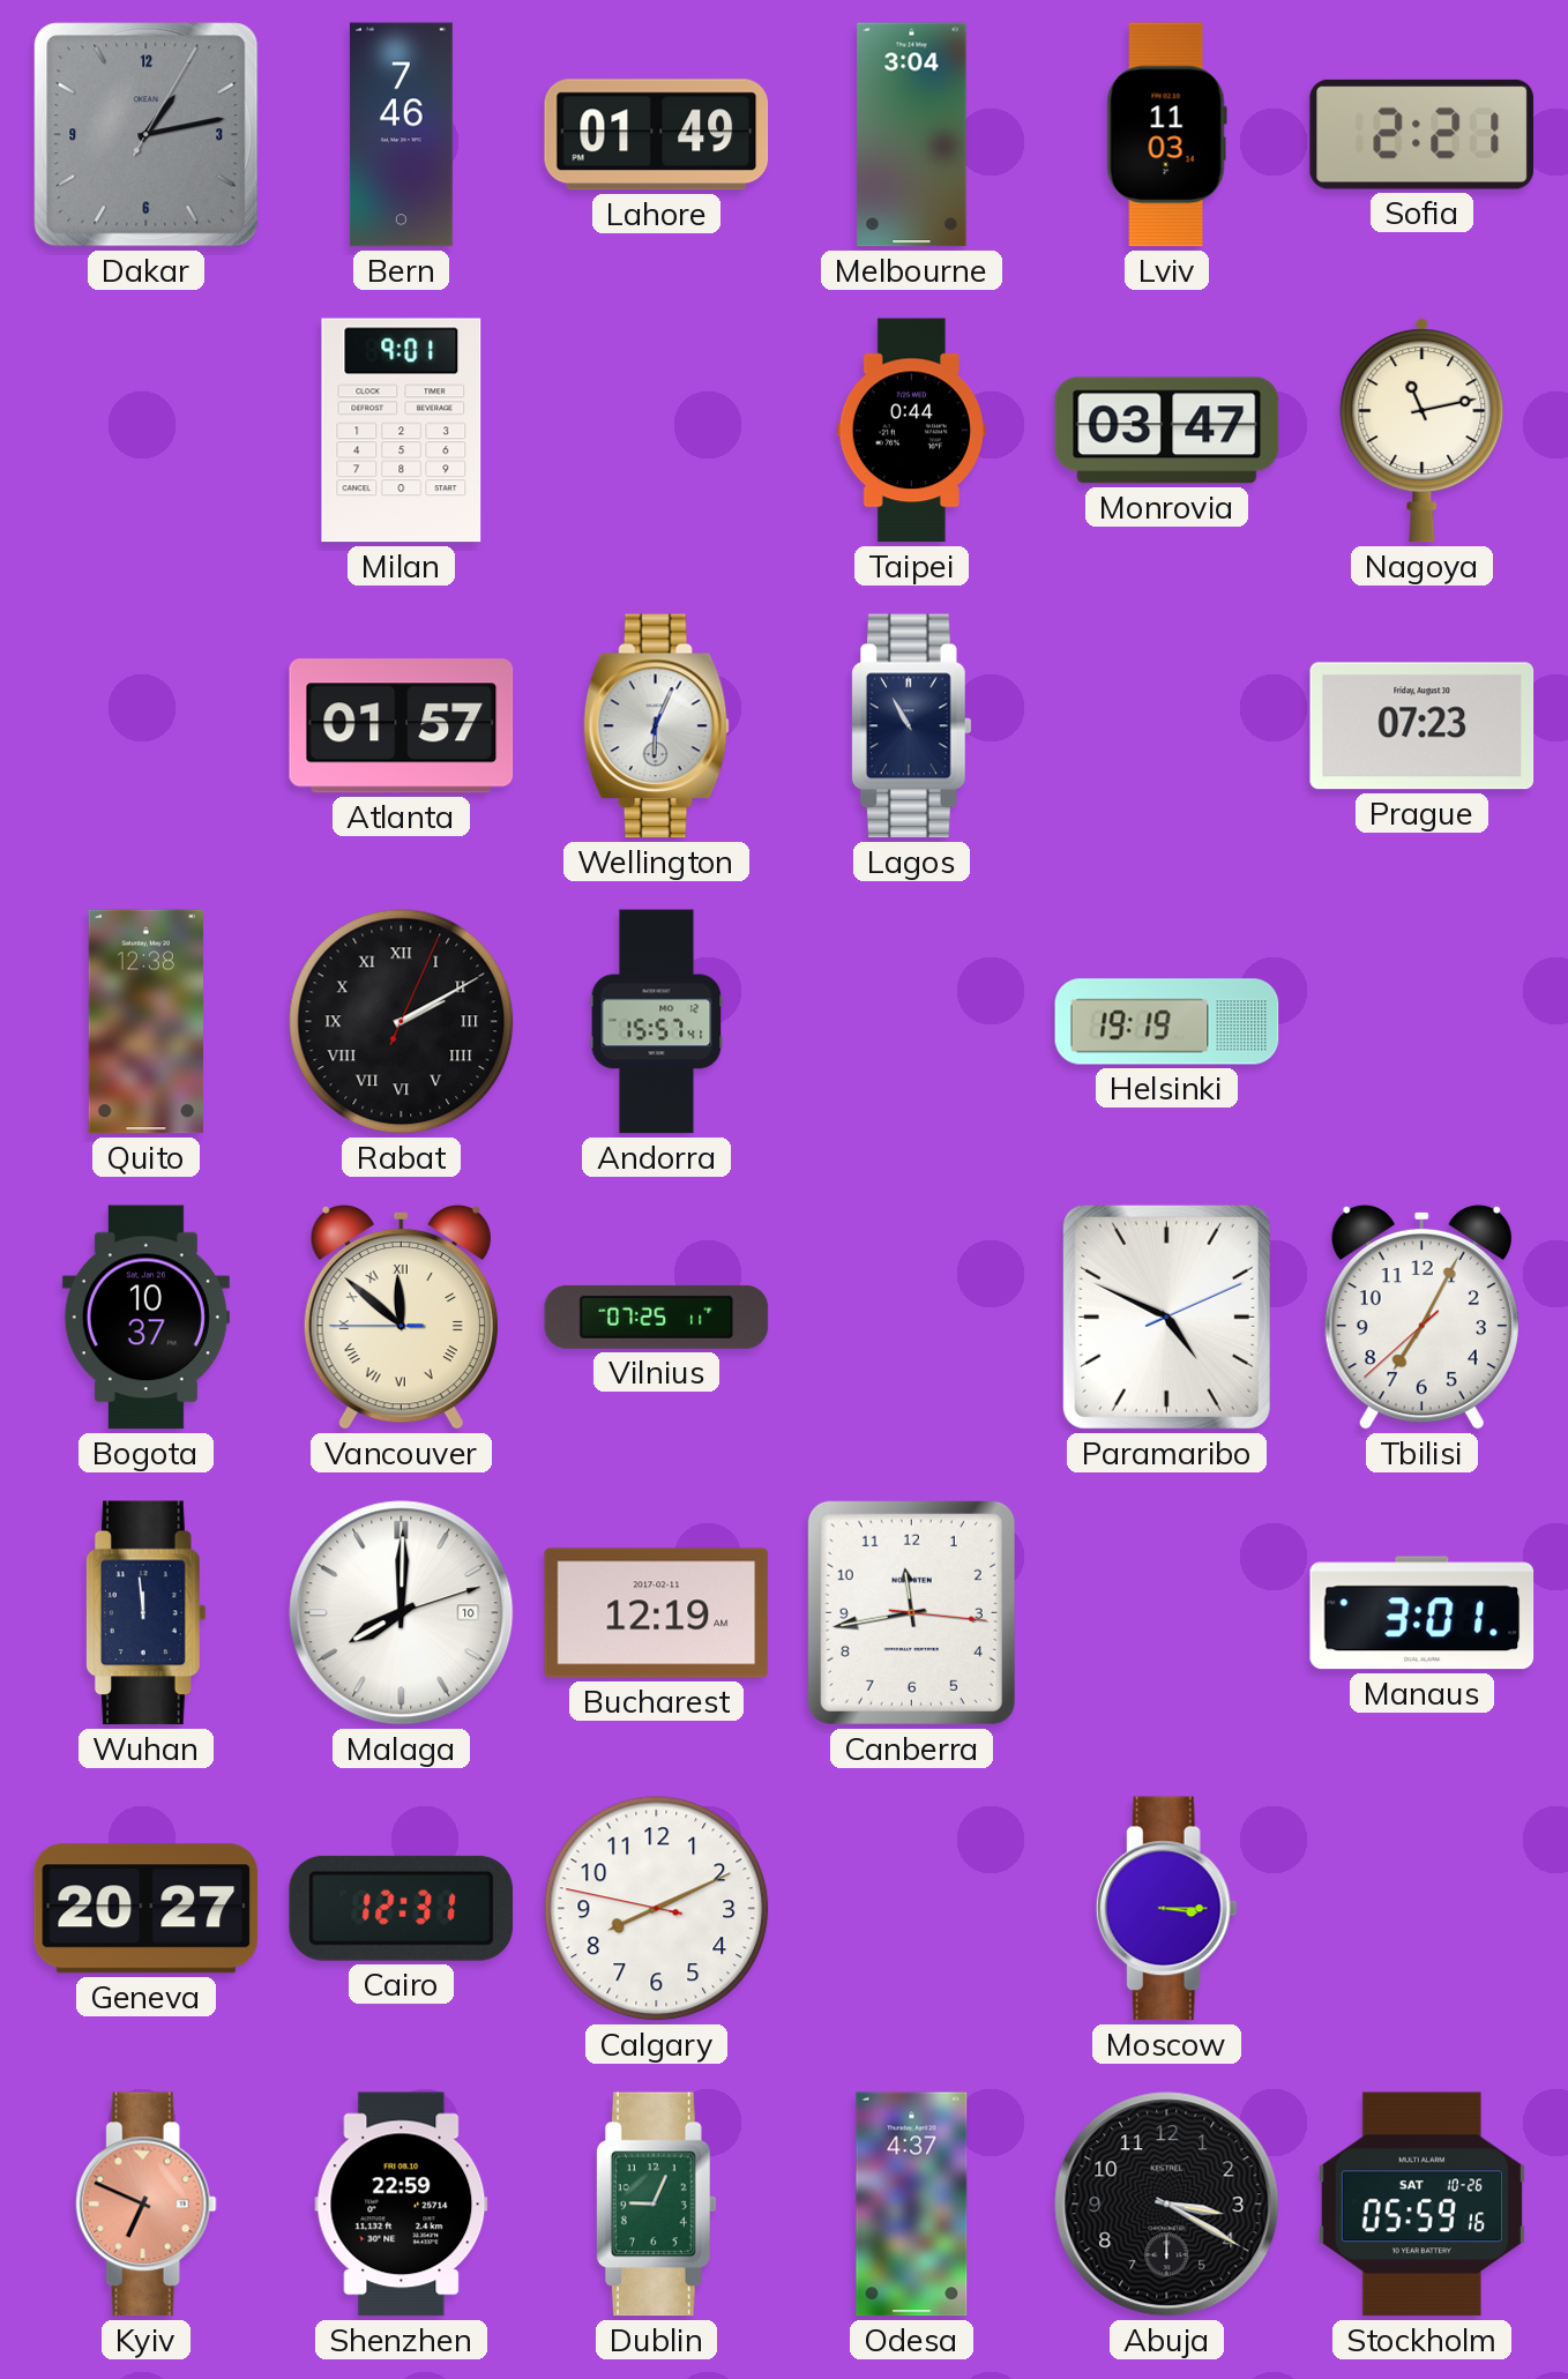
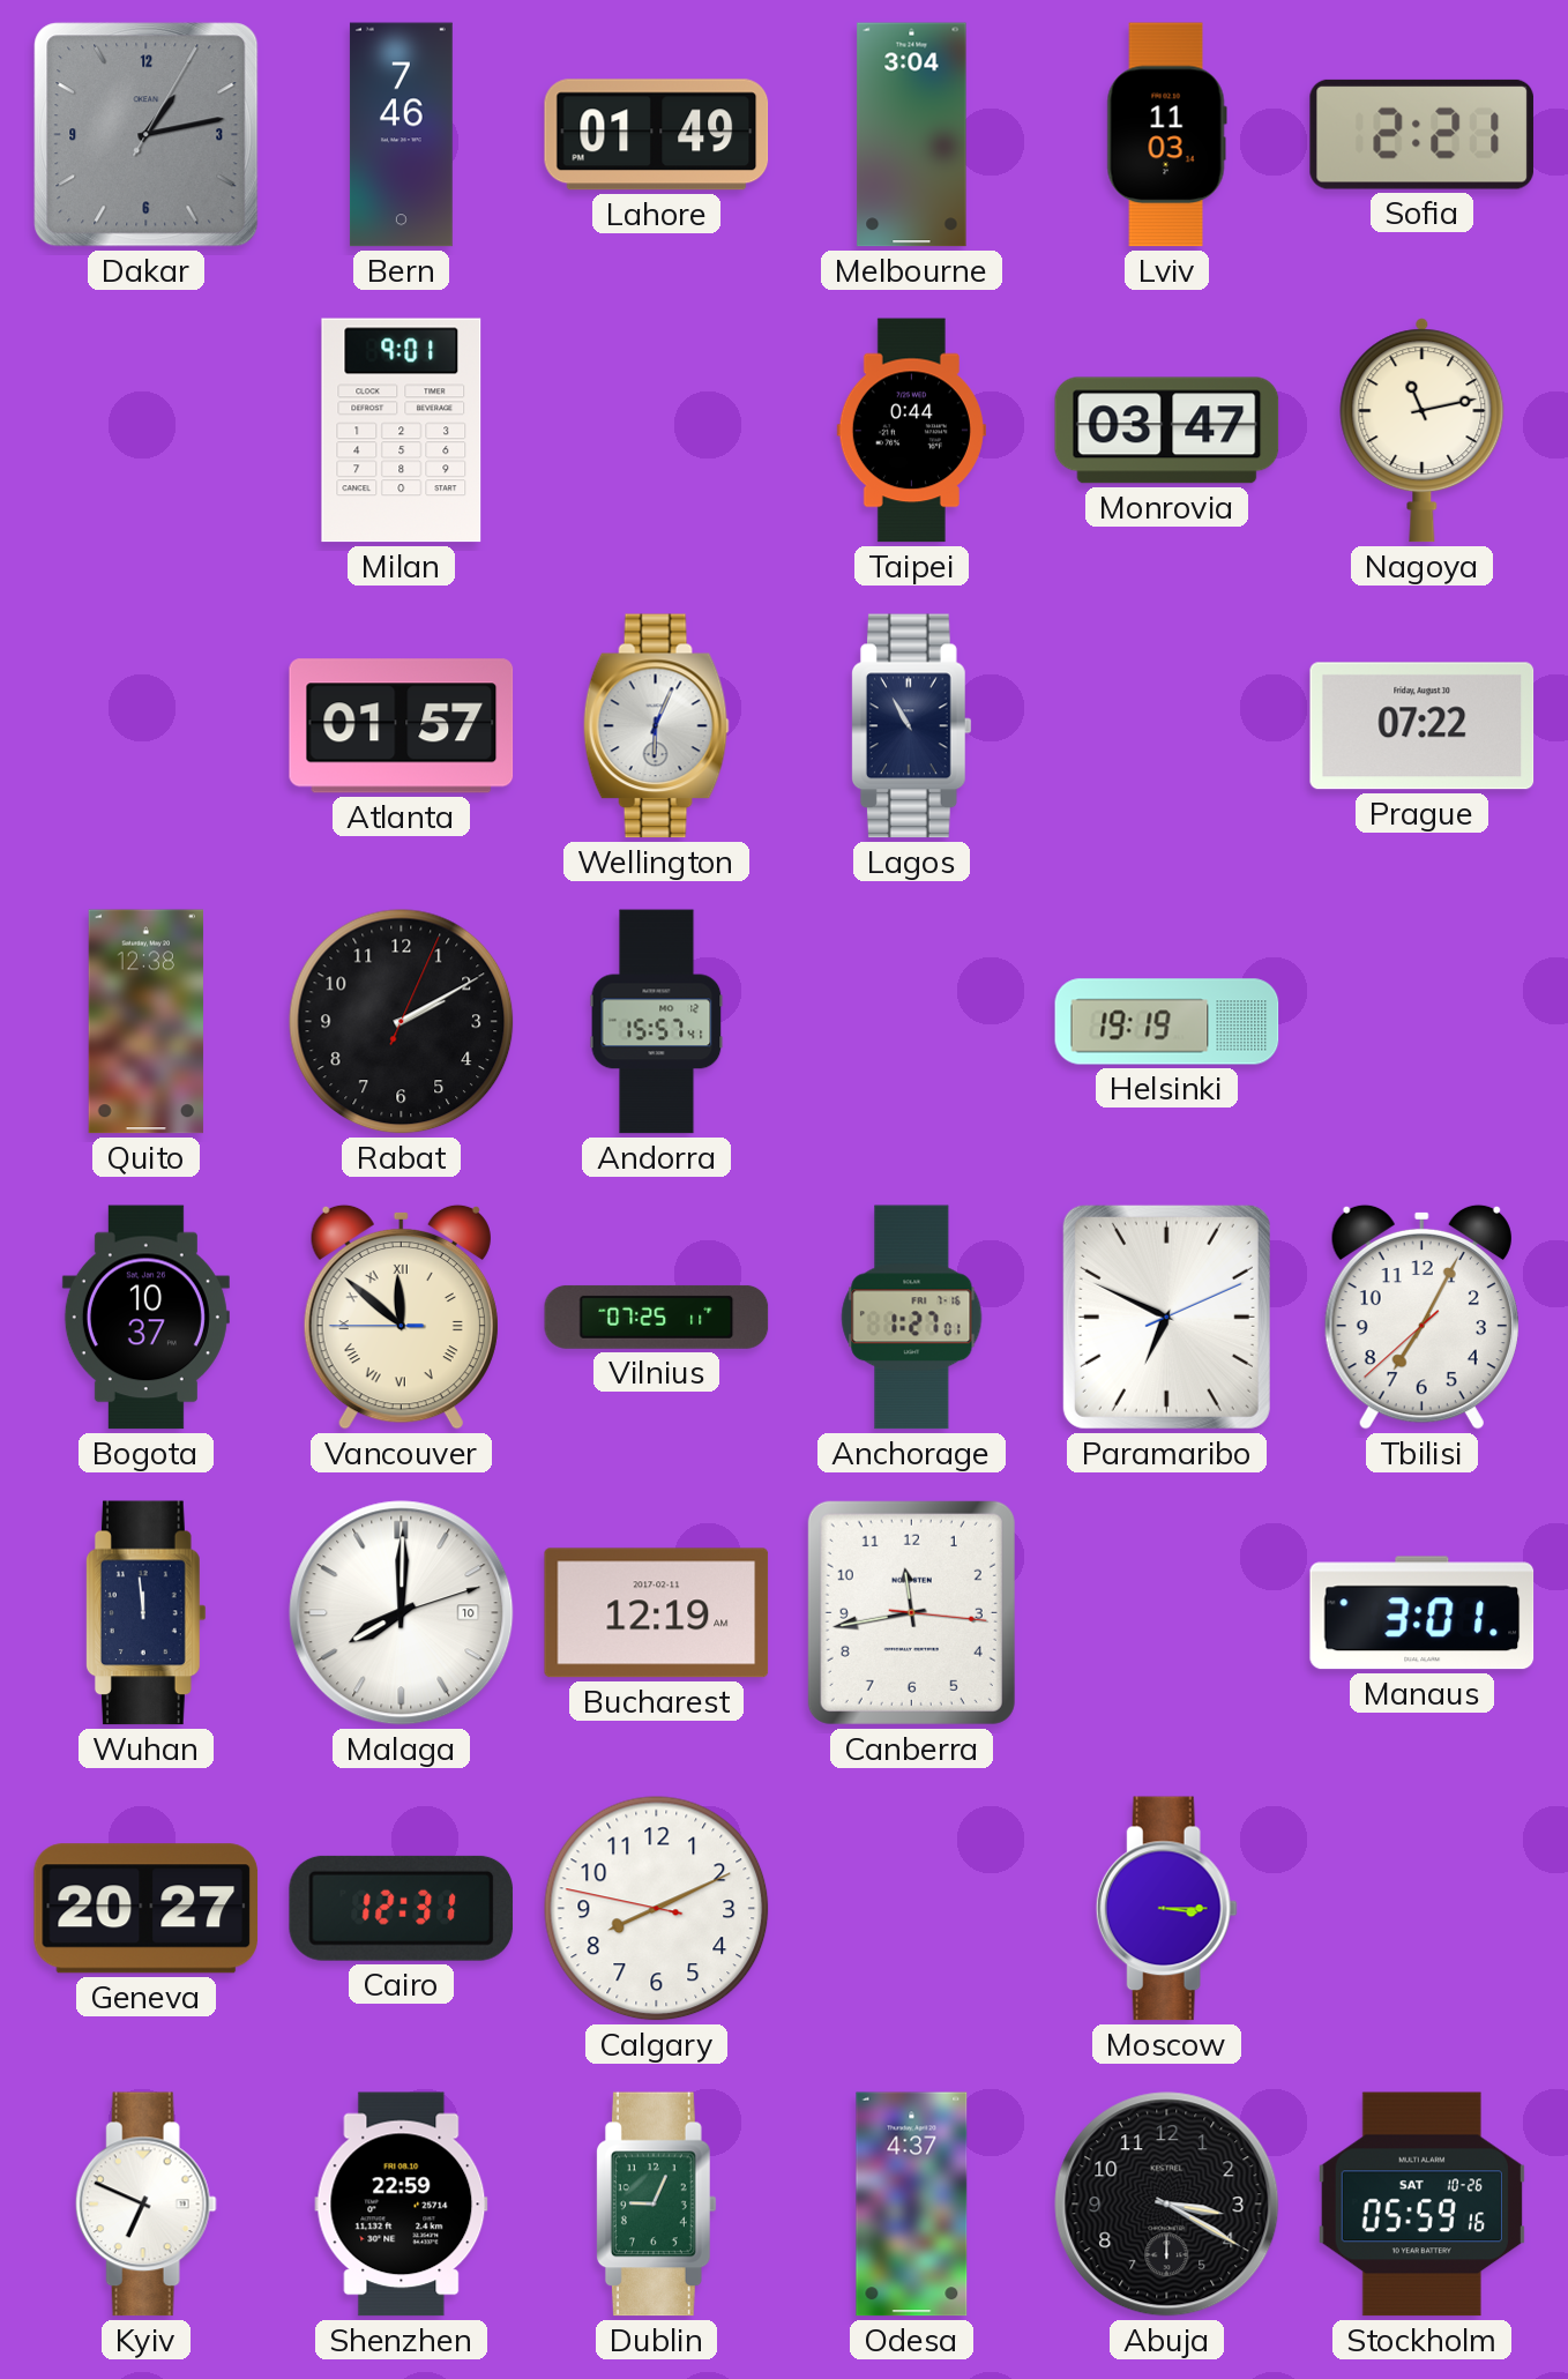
Prague: 07:23 -> 07:22 (1423, 726)
Rabat numerals: Roman -> Arabic (402, 1022)
Anchorage: none -> 1:27 (912, 1318)
Paramaribo: 4:49 -> 6:49 (1166, 1317)
Kyiv dial: salmon -> white (145, 2205)
